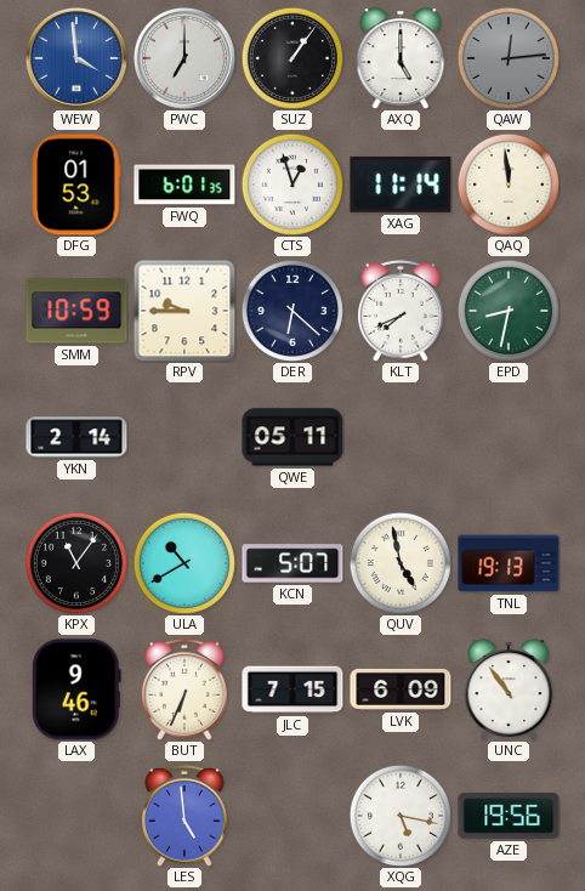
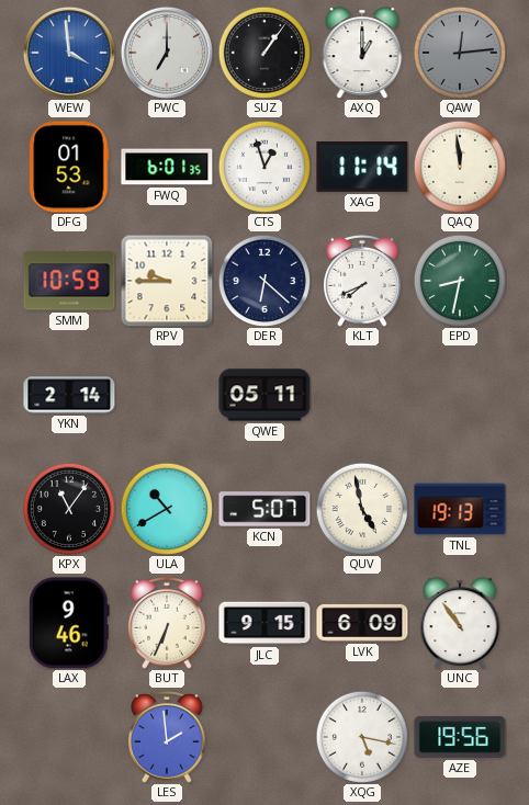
AXQ: 5:00 -> 1:00 (362, 53)
JLC: 7:15 -> 9:15 (264, 623)
LES: 4:59 -> 1:59 (168, 737)
